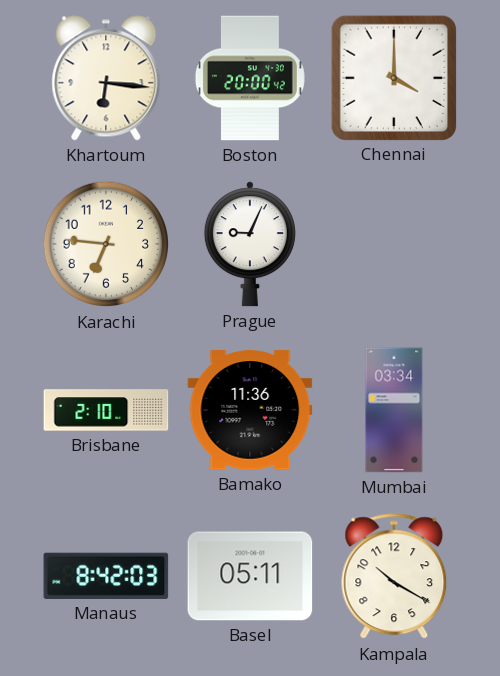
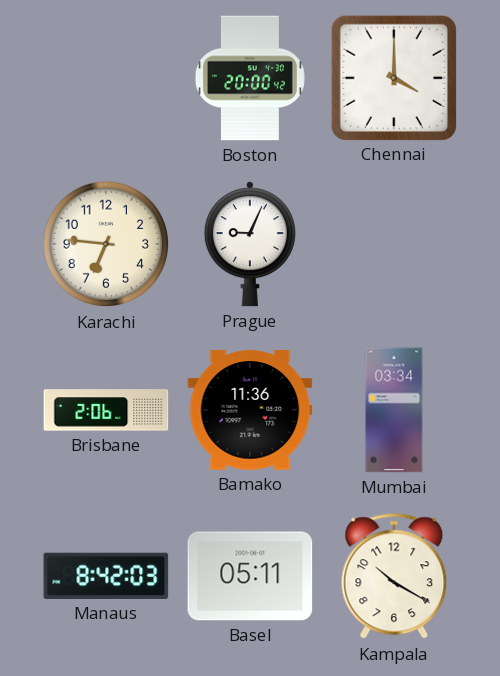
Khartoum: 6:16 -> none (106, 78)
Brisbane: 2:10 -> 2:06 (106, 410)
